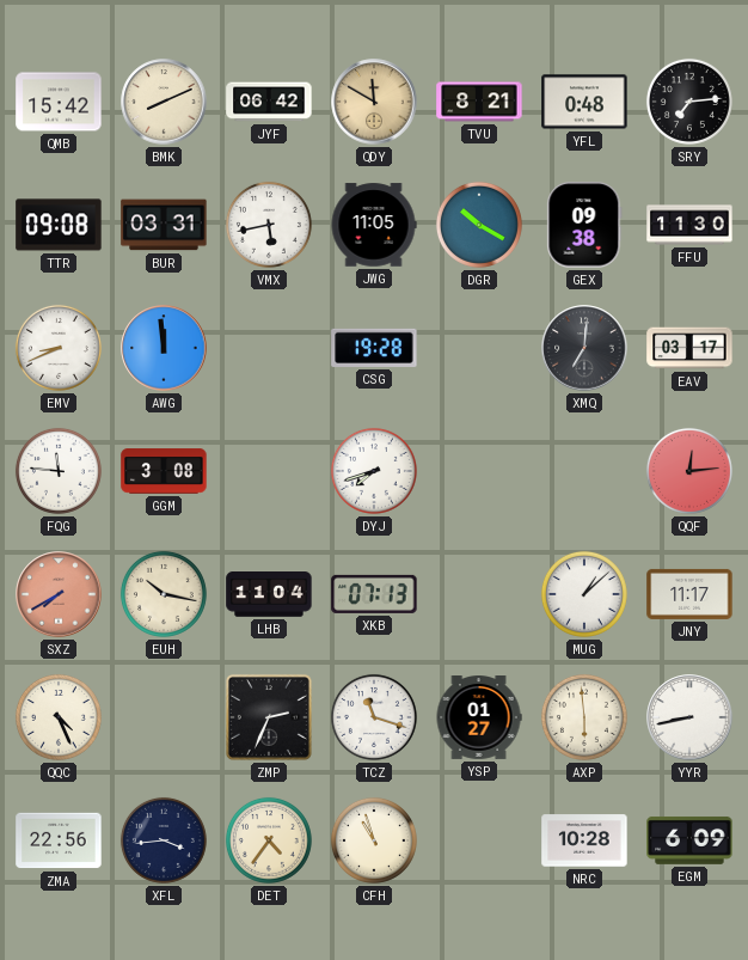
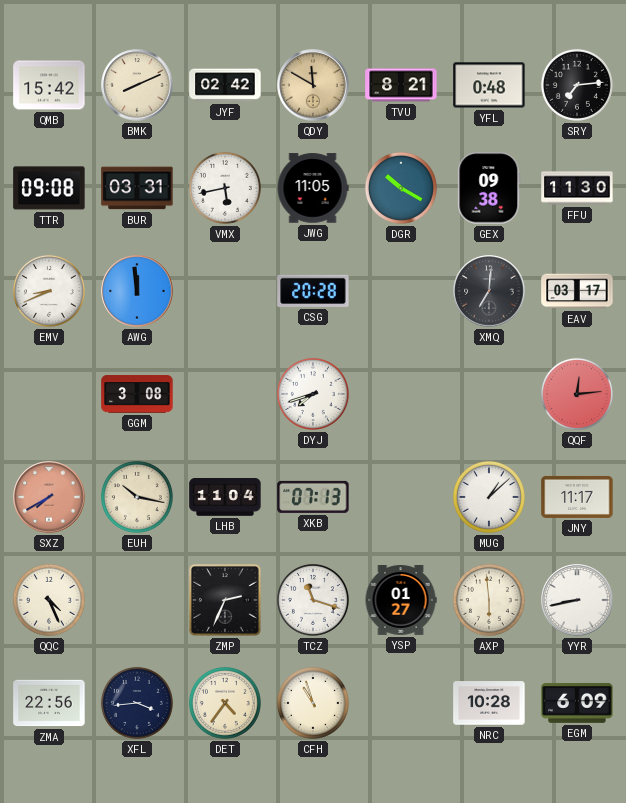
JYF: 06:42 -> 02:42 (225, 85)
CSG: 19:28 -> 20:28 (313, 291)
FQG: 11:46 -> none (59, 471)
